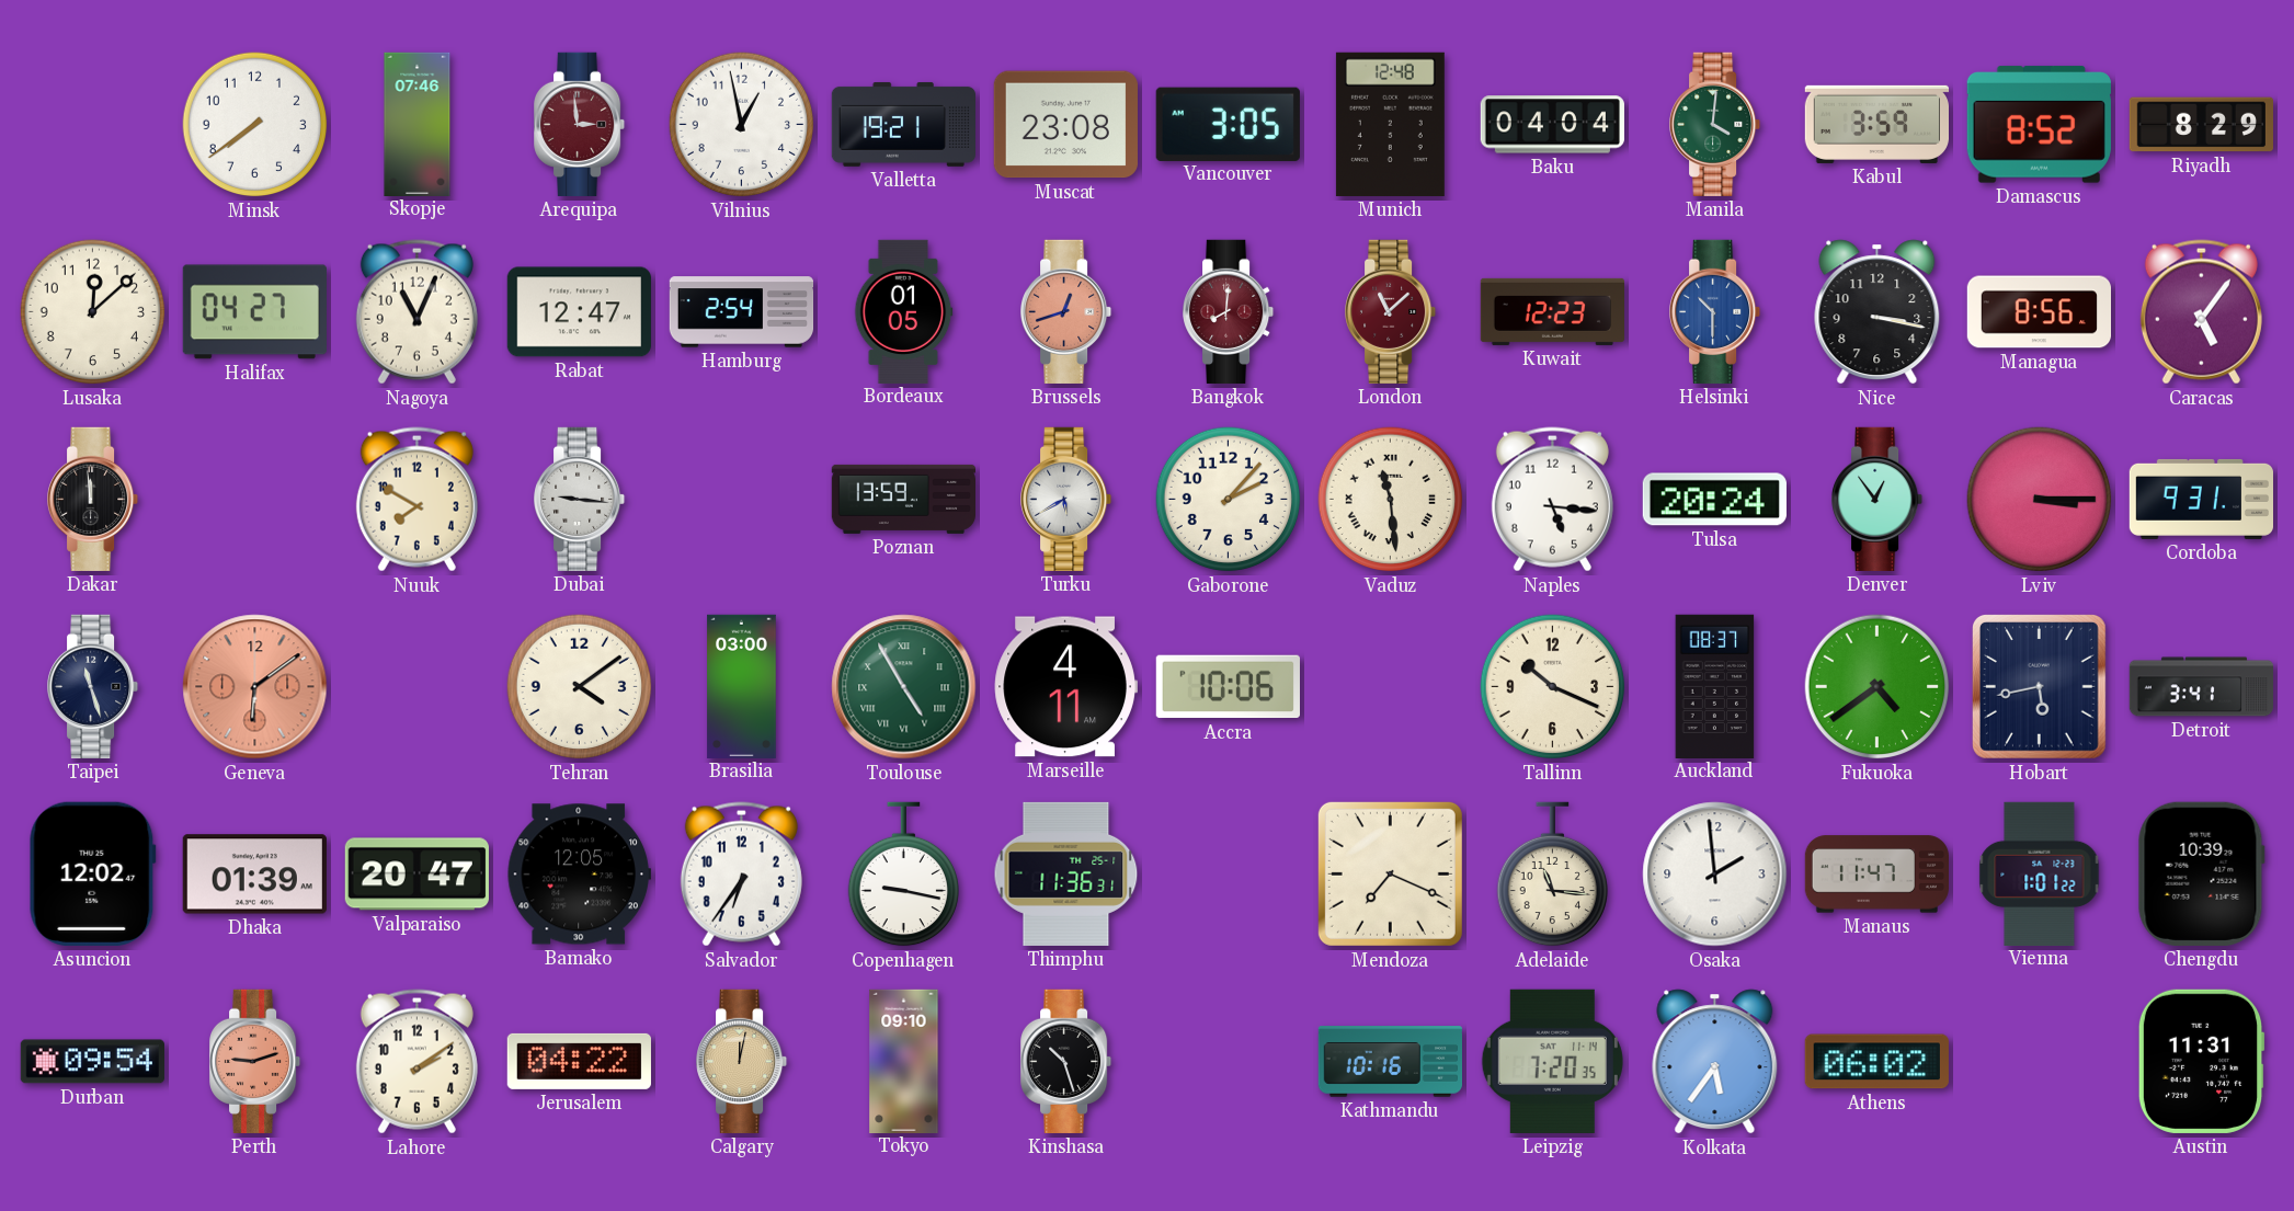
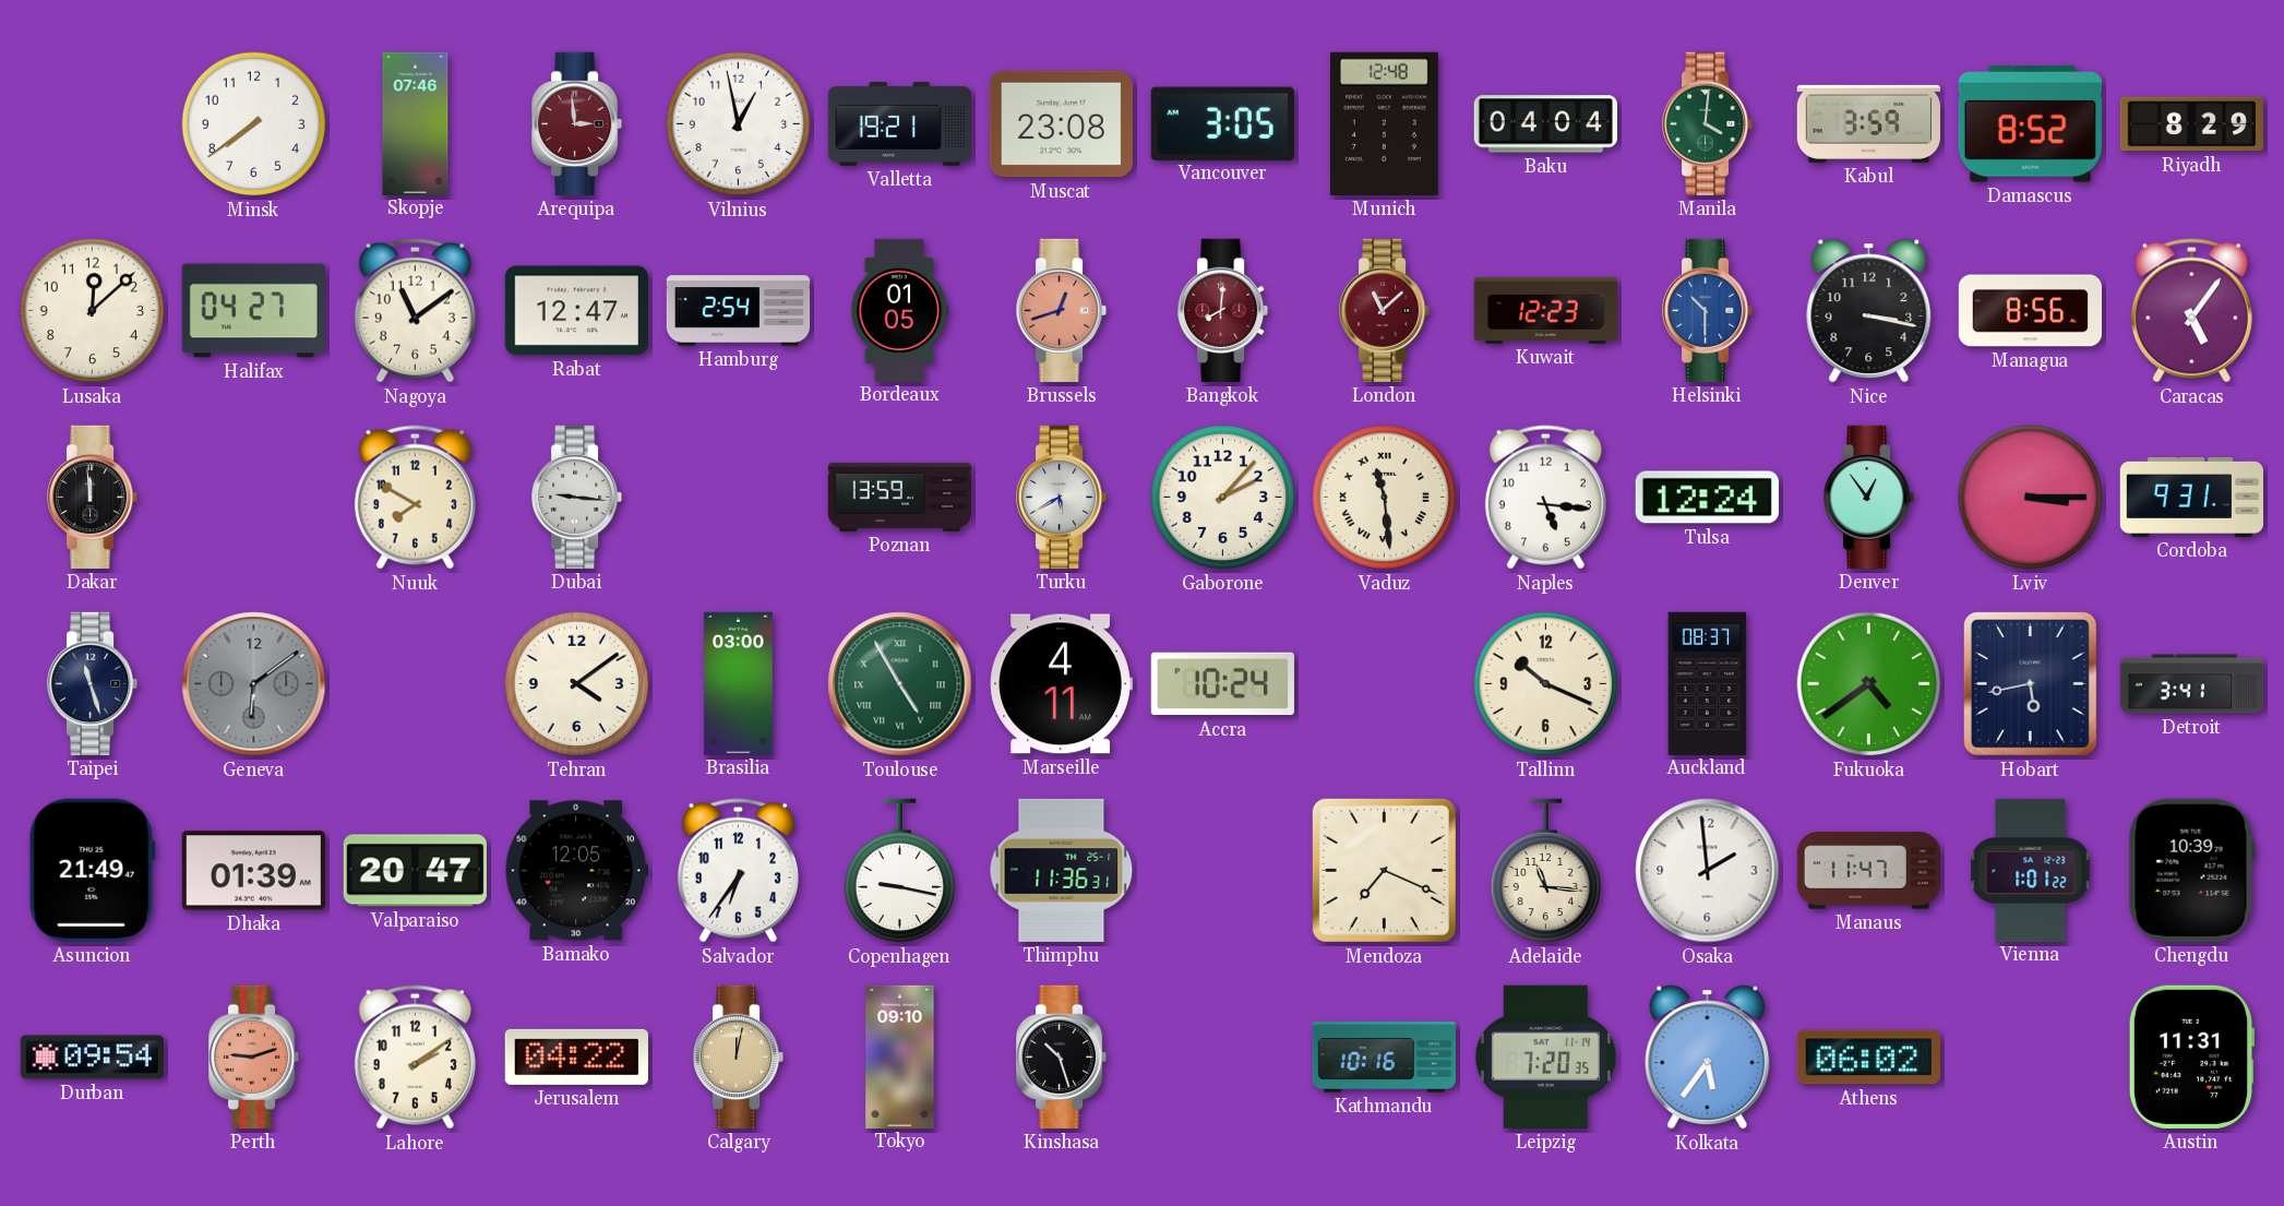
Nagoya: 11:04 -> 11:09 (415, 311)
Tulsa: 20:24 -> 12:24 (1707, 498)
Geneva dial: salmon -> grey (254, 684)
Accra: 10:06 -> 10:24 (1222, 684)
Asuncion: 12:02 -> 21:49 (92, 870)
